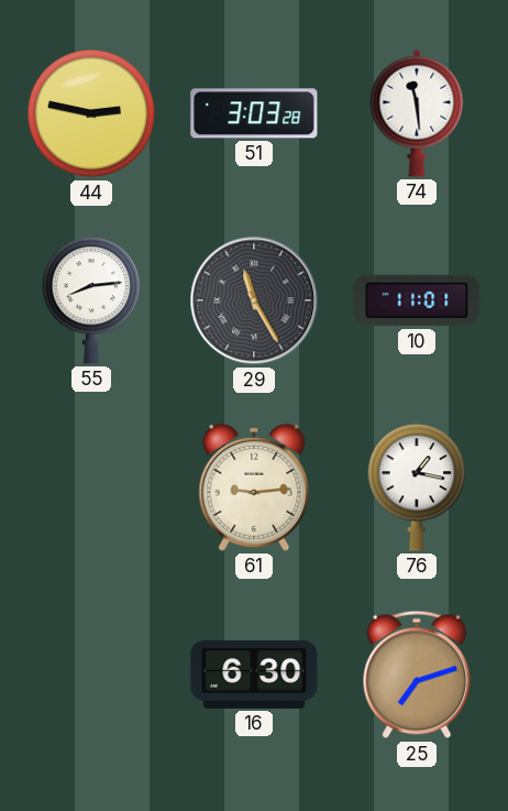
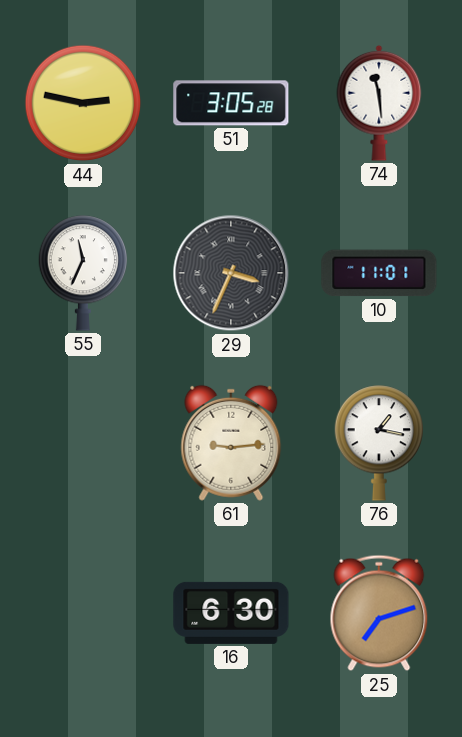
51: 3:03 -> 3:05 (231, 103)
55: 8:14 -> 11:34 (82, 273)
29: 11:25 -> 3:34 (231, 273)
